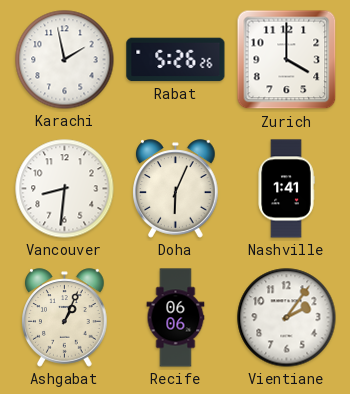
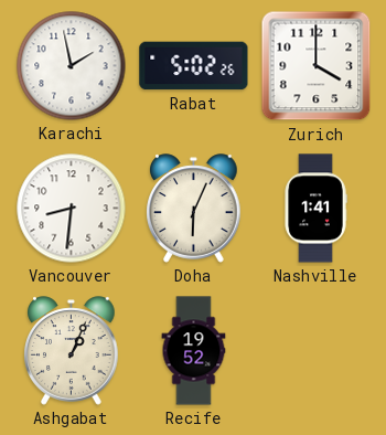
Rabat: 5:26 -> 5:02 (194, 66)
Recife: 06:06 -> 19:52 (194, 351)
Vientiane: 2:06 -> none (287, 318)
